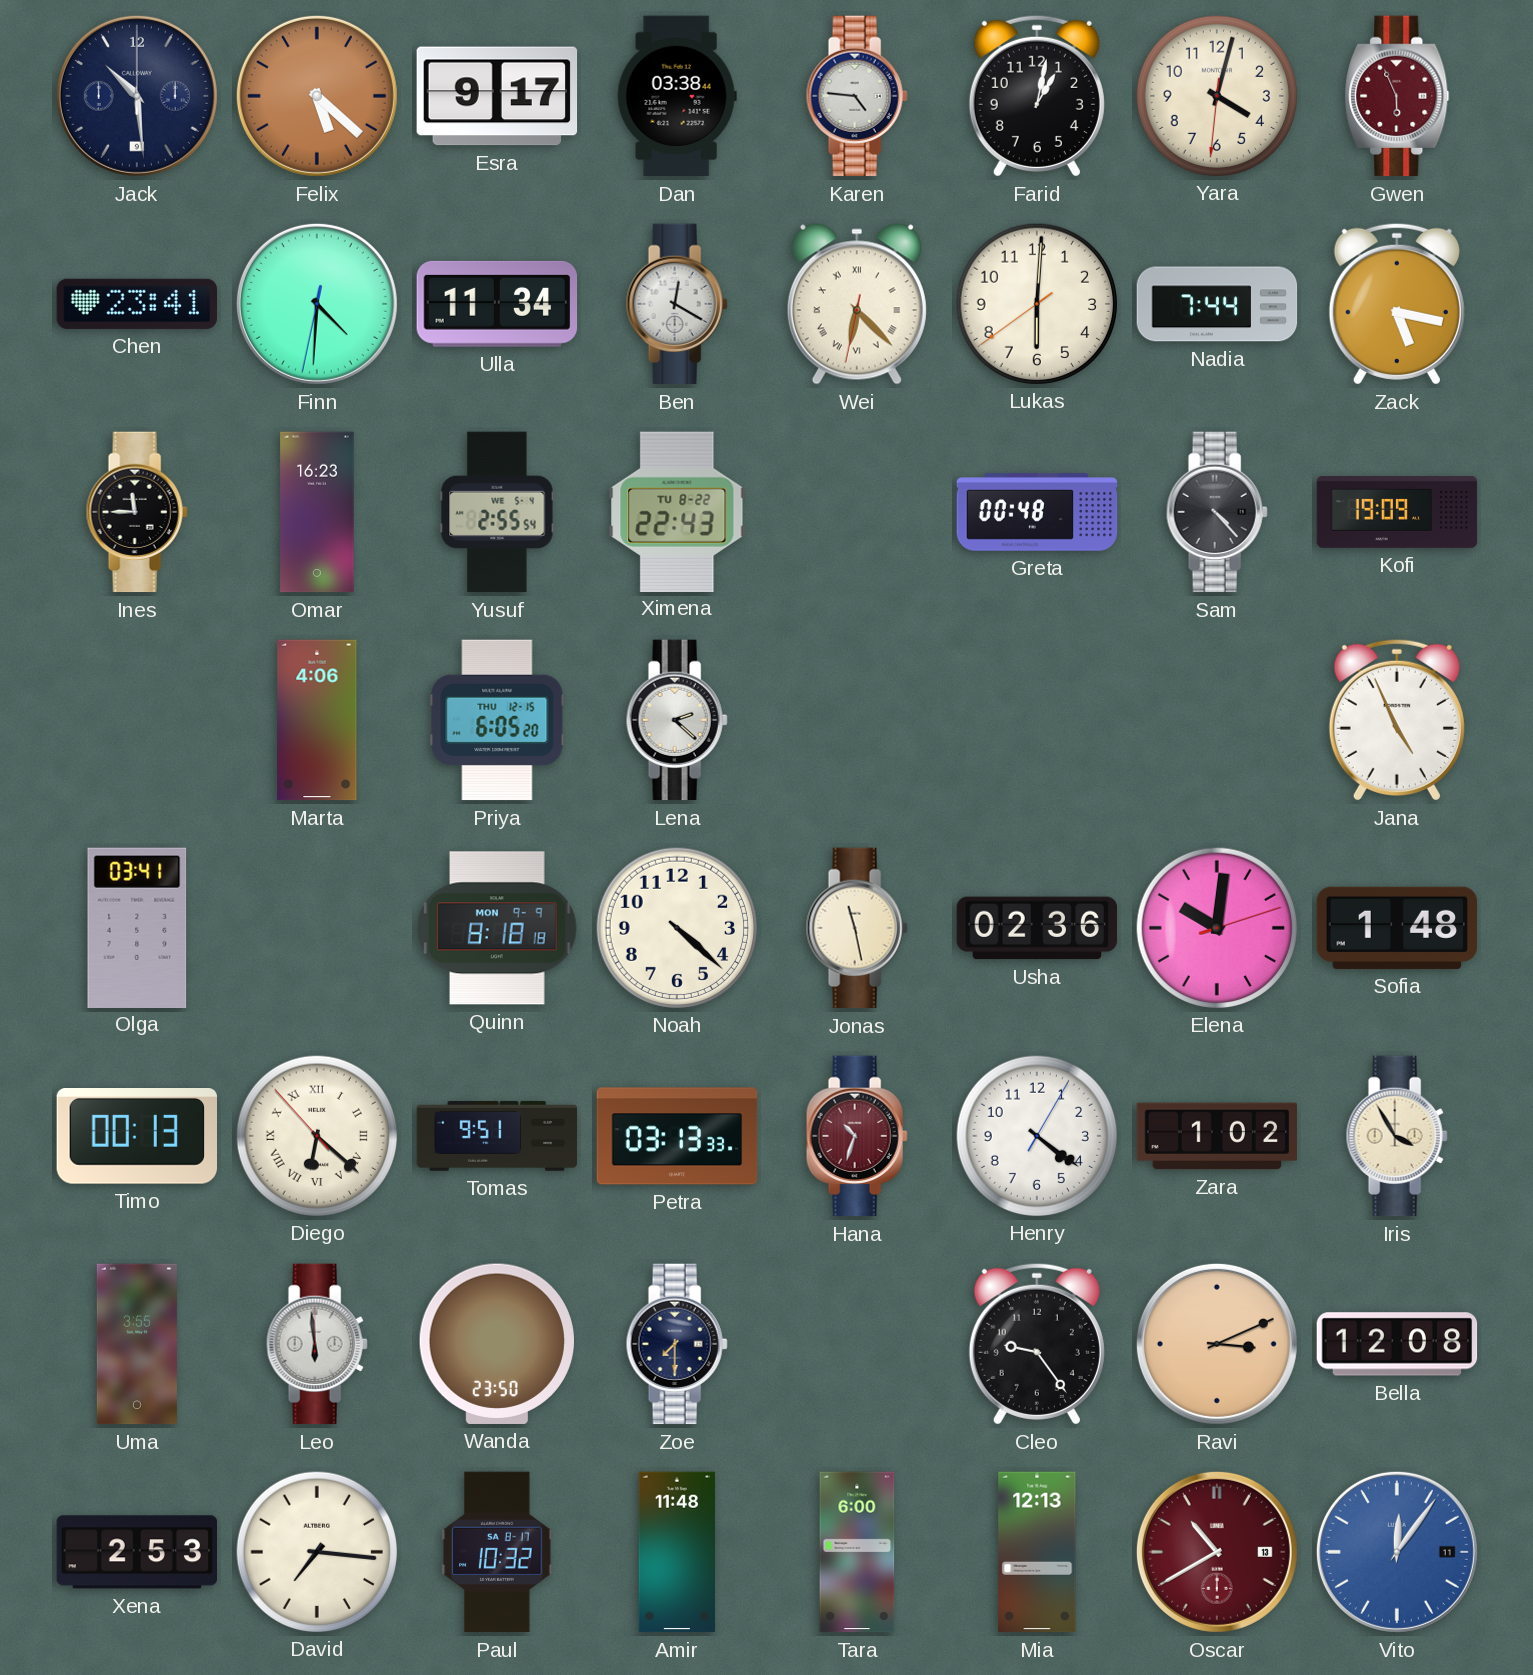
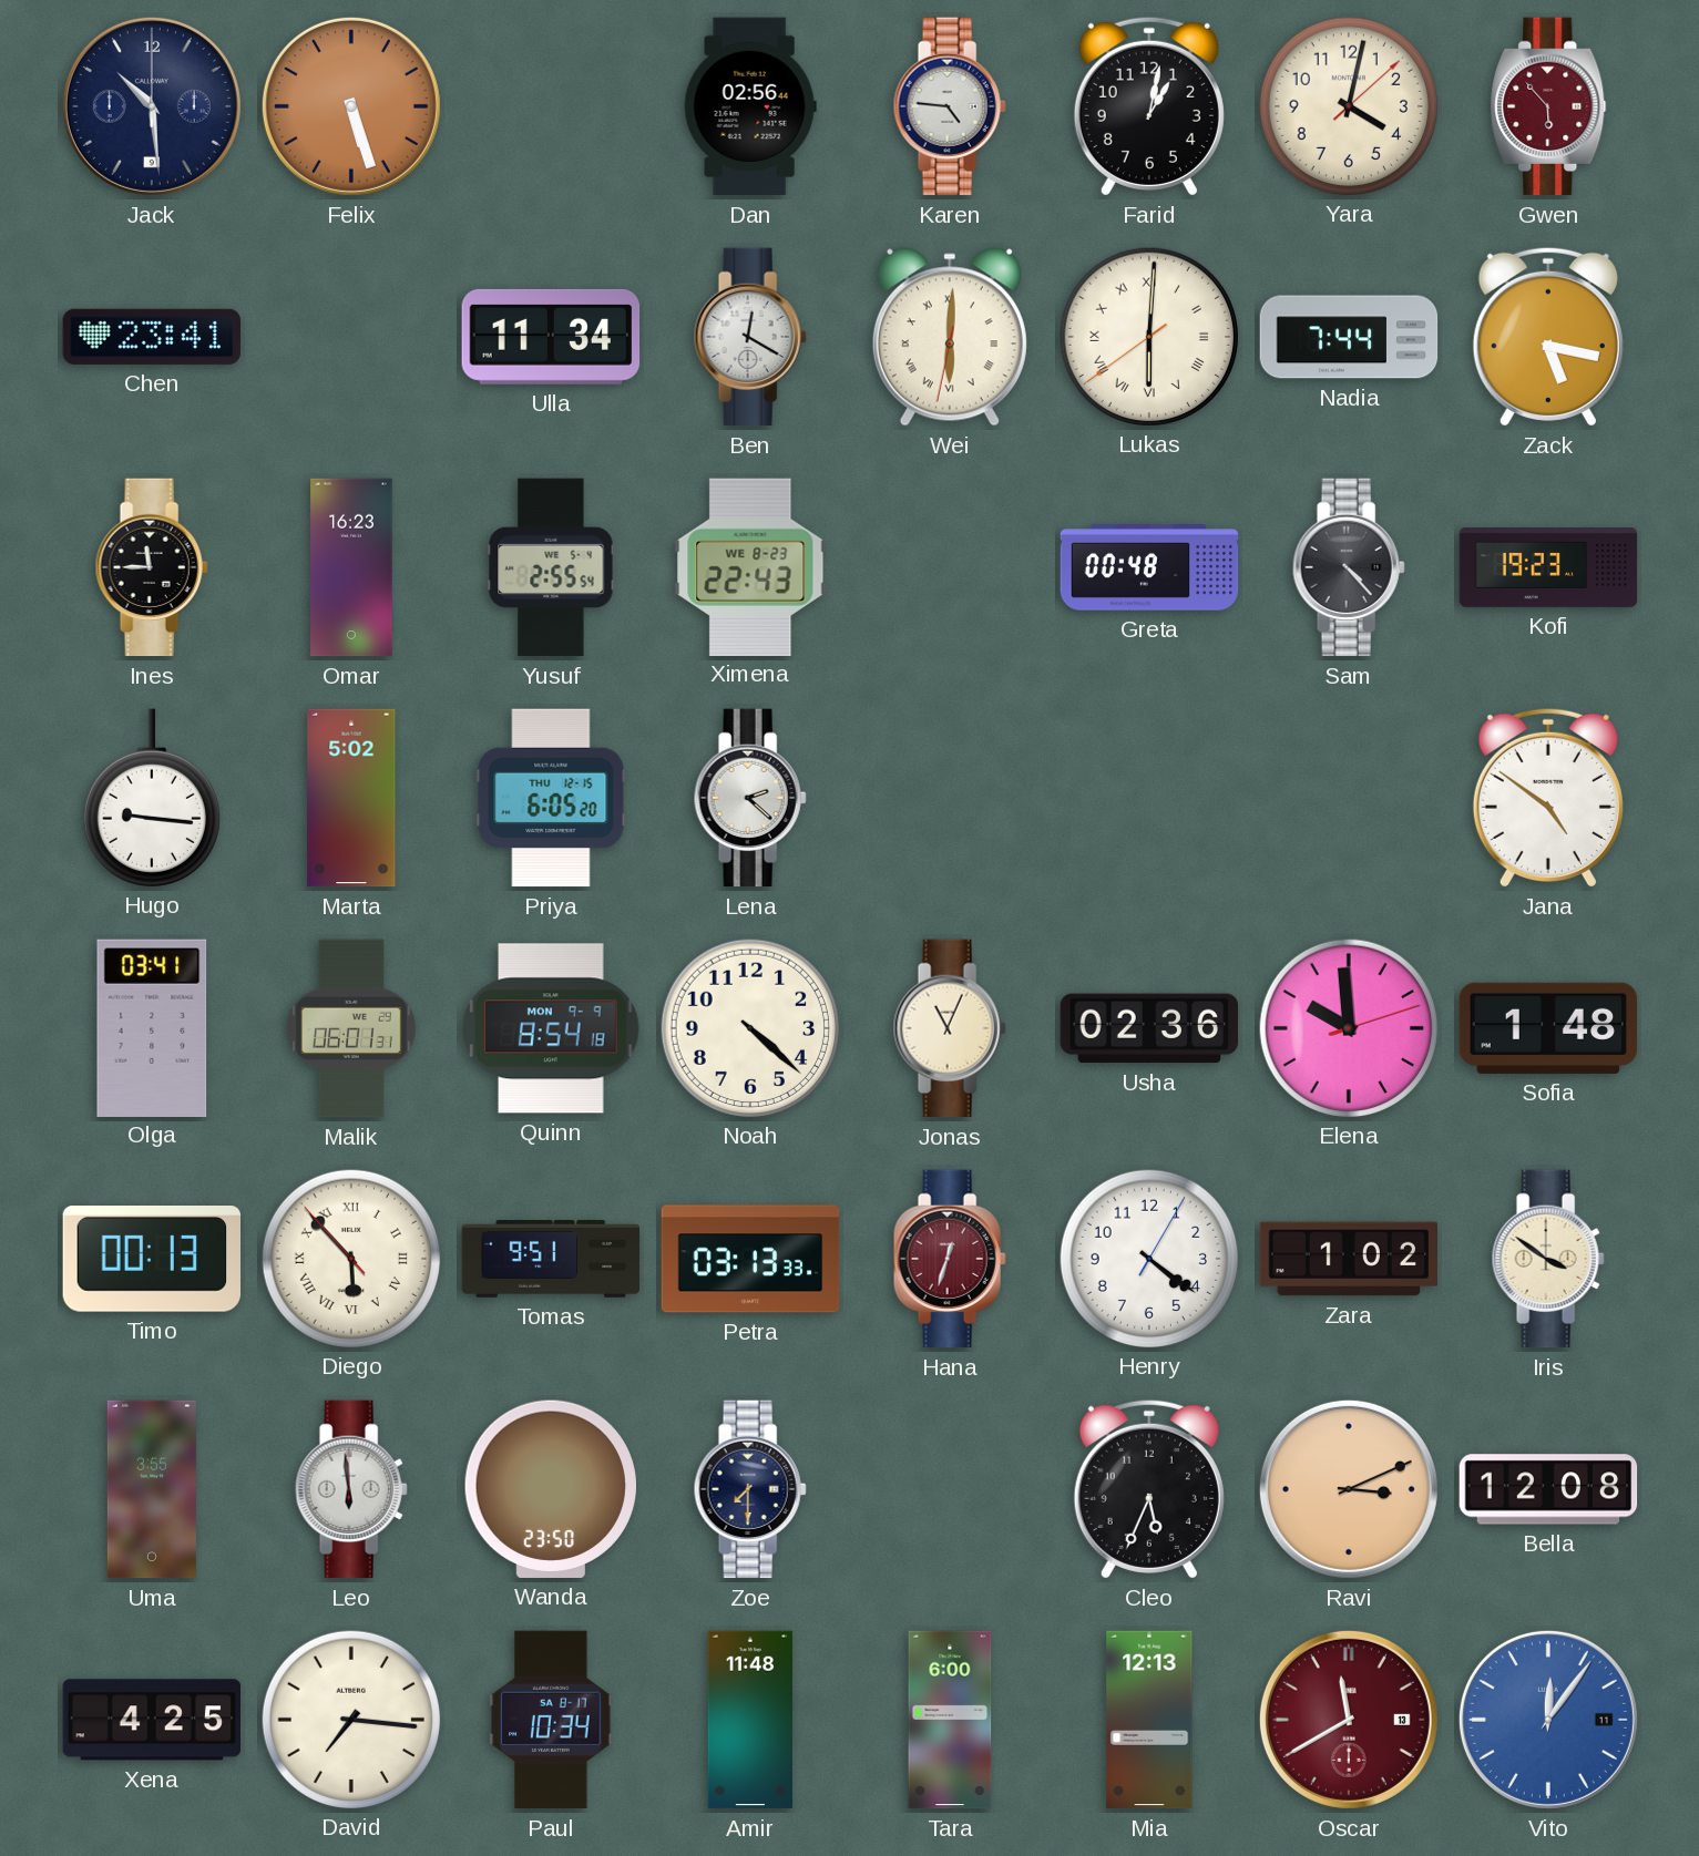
Felix: 5:22 -> 5:27 (351, 106)
Esra: 9:17 -> none (497, 96)
Dan: 03:38 -> 02:56 (750, 106)
Yara: 4:02:31 -> 4:02:08 (1348, 105)
Gwen: 5:56 -> 5:53 (1548, 106)
Finn: 4:30 -> none (317, 304)
Wei: 6:22 -> 6:00 (950, 337)
Lukas numerals: Arabic -> Roman (1148, 336)
Ximena date: TU 8-22 -> WE 8-23 (750, 566)
Kofi: 19:09 -> 19:23 (1548, 568)
Hugo: none -> 9:16 (152, 798)
Marta: 4:06 -> 5:02 (351, 798)
Jana: 4:56 -> 4:51 (1548, 798)
Malik: none -> 06:01 (351, 1028)
Quinn: 8:18 -> 8:54 (551, 1028)
Jonas: 11:28 -> 11:04 (950, 1028)
Elena: 10:01 -> 9:59 (1348, 1027)
Diego: 6:21 -> 5:52 (350, 1258)
Hana: 10:33 -> 12:33 (950, 1259)
Iris: 3:55 -> 3:51 (1548, 1259)
Cleo: 9:24 -> 5:34 (1149, 1489)
Xena: 2:53 -> 4:25 (152, 1720)
Paul: 10:32 -> 10:34 (551, 1720)
Oscar: 10:40 -> 11:40 (1349, 1720)
